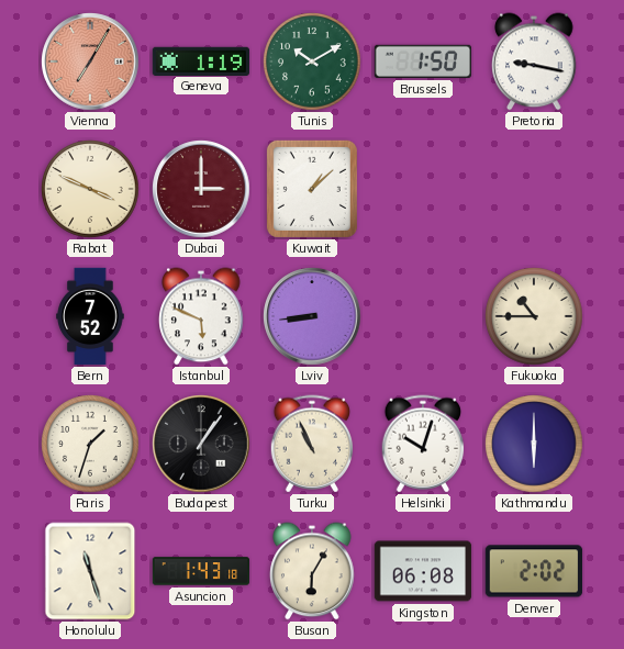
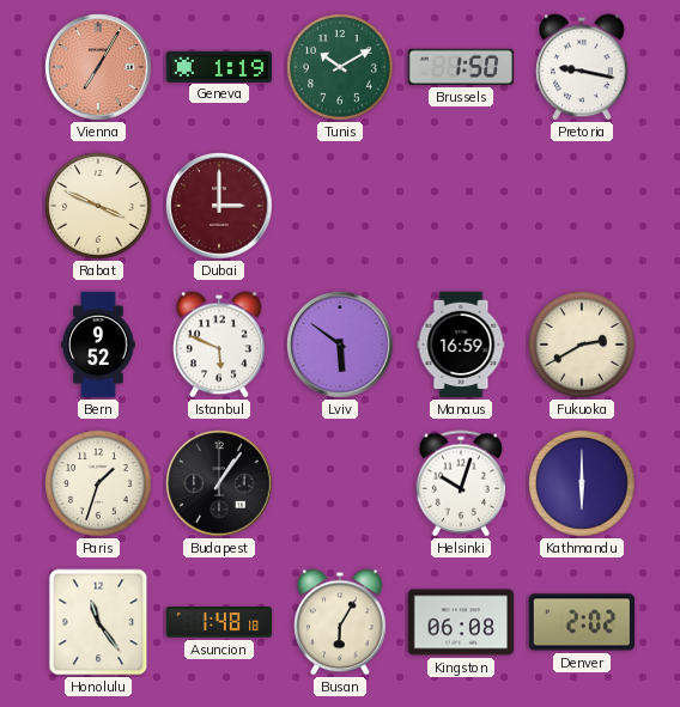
Kuwait: 1:08 -> none (312, 189)
Bern: 7:52 -> 9:52 (98, 345)
Lviv: 8:44 -> 5:51 (340, 345)
Manaus: none -> 16:59 (461, 345)
Fukuoka: 10:45 -> 2:40 (582, 345)
Turku: 10:56 -> none (312, 444)
Honolulu: 11:27 -> 11:24 (98, 622)
Asuncion: 1:43 -> 1:48 (219, 622)
